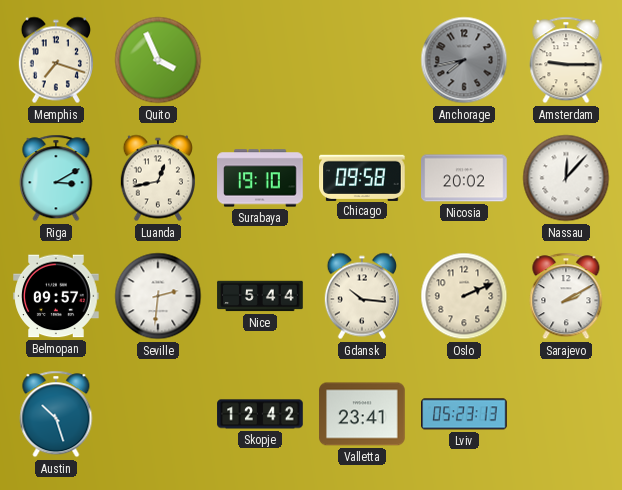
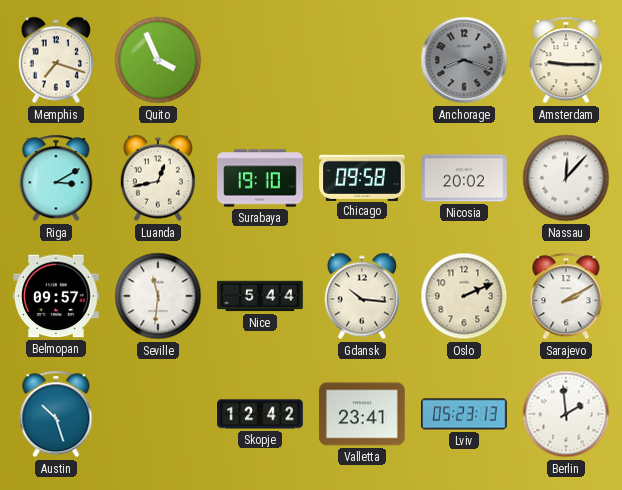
Anchorage: 7:43 -> 8:18 (464, 60)
Seville: 2:31 -> 11:31 (158, 296)
Berlin: none -> 1:59 (566, 414)
